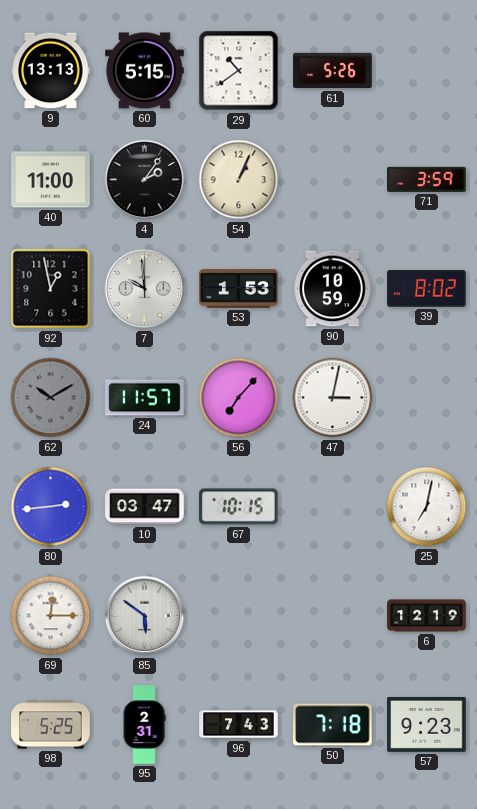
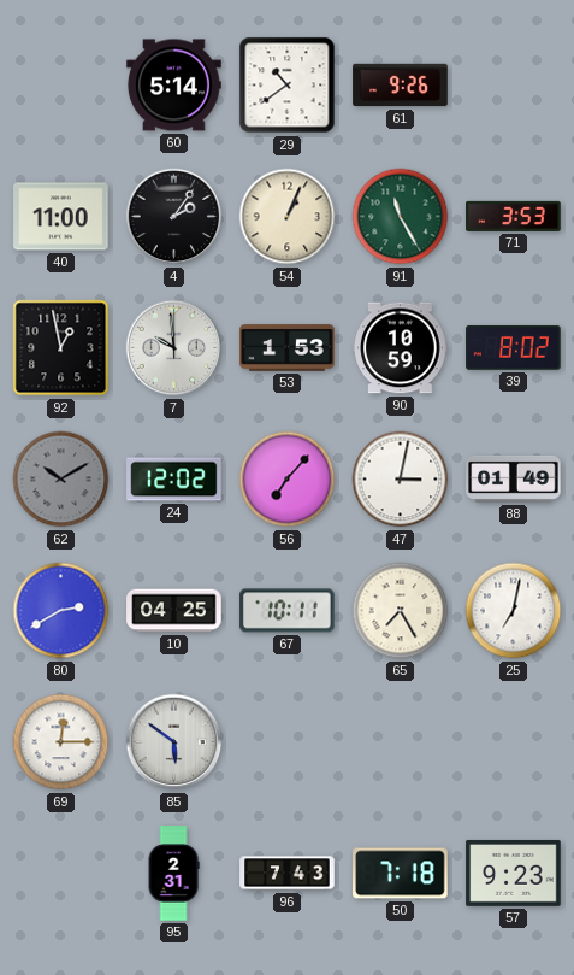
9: 13:13 -> none (51, 71)
60: 5:15 -> 5:14 (174, 86)
61: 5:26 -> 9:26 (401, 86)
91: none -> 11:25 (401, 217)
71: 3:59 -> 3:53 (514, 216)
24: 11:57 -> 12:02 (174, 480)
88: none -> 01:49 (514, 478)
80: 2:44 -> 2:40 (61, 611)
10: 03:47 -> 04:25 (174, 611)
67: 10:15 -> 10:11 (288, 611)
65: none -> 7:25 (401, 611)
6: 12:19 -> none (427, 616)
98: 5:25 -> none (51, 725)
